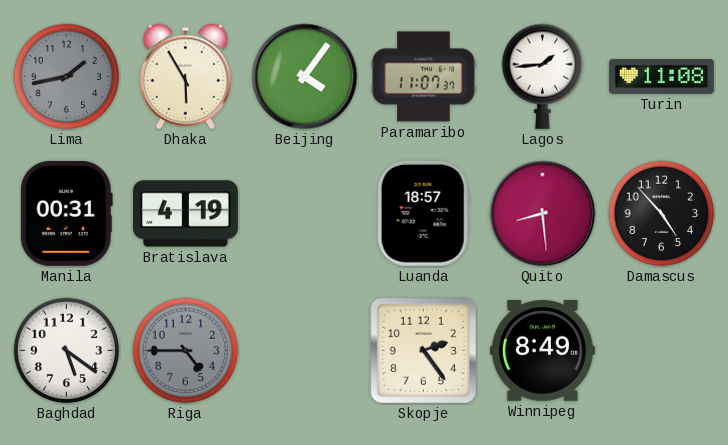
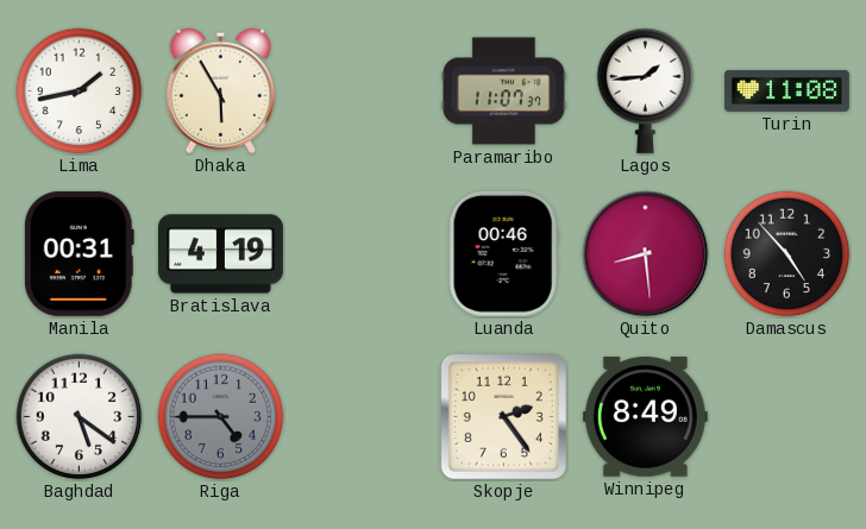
Lima dial: grey -> white (80, 92)
Beijing: 4:06 -> none (305, 77)
Luanda: 18:57 -> 00:46 (503, 253)
